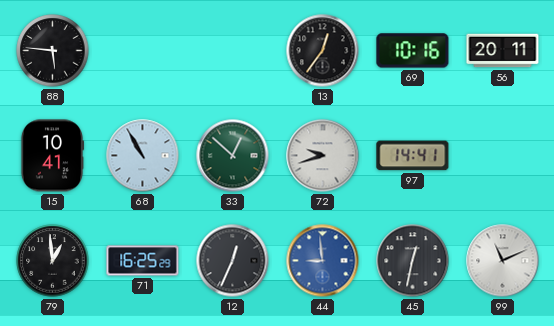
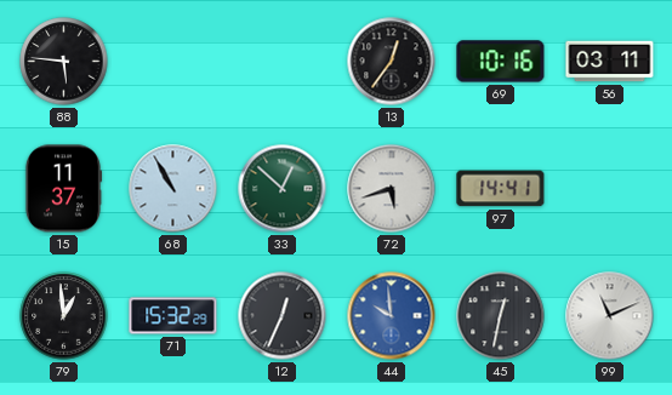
56: 20:11 -> 03:11 (610, 62)
15: 10:41 -> 11:37 (63, 189)
72: 9:42 -> 5:42 (392, 189)
71: 16:25 -> 15:32 (173, 316)
44: 8:59 -> 9:59 (392, 316)
